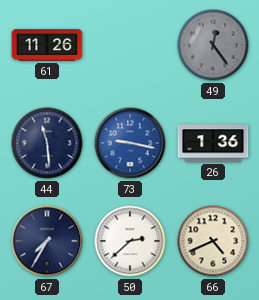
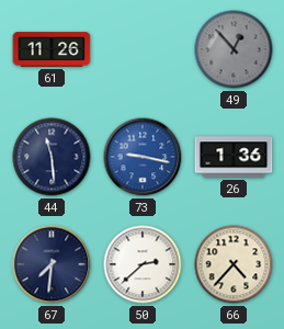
49: 12:24 -> 12:53 (234, 49)
67: 7:35 -> 7:31 (52, 264)
66: 4:41 -> 4:37 (234, 264)
